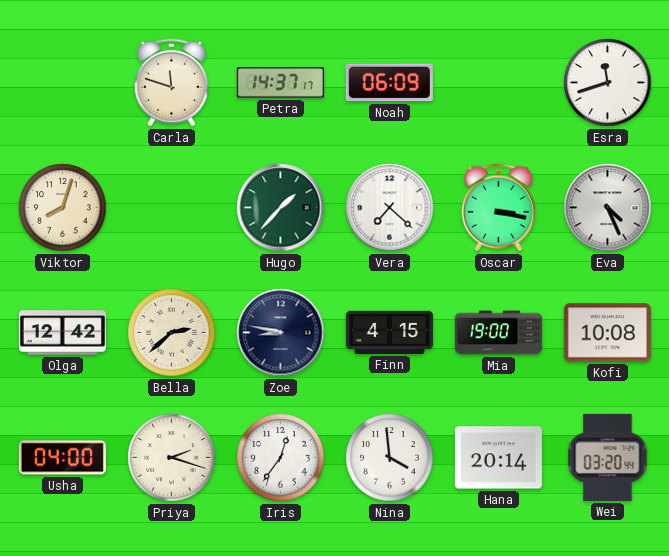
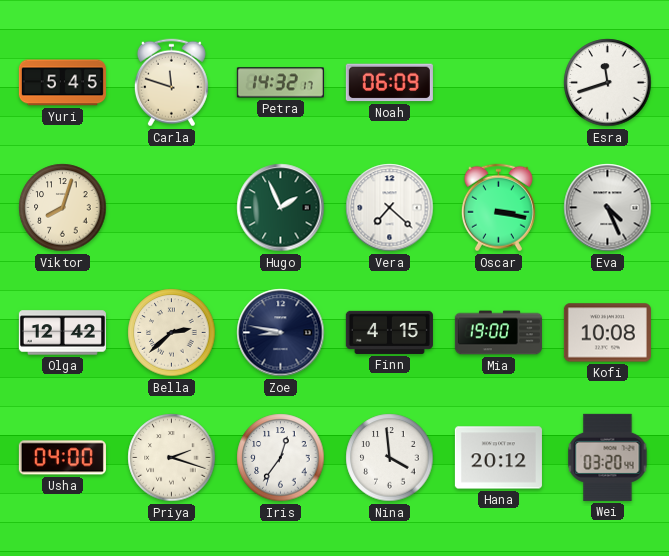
Yuri: none -> 5:45 (62, 83)
Petra: 14:37 -> 14:32 (280, 83)
Hugo: 1:37 -> 1:56 (281, 208)
Hana: 20:14 -> 20:12 (498, 458)
